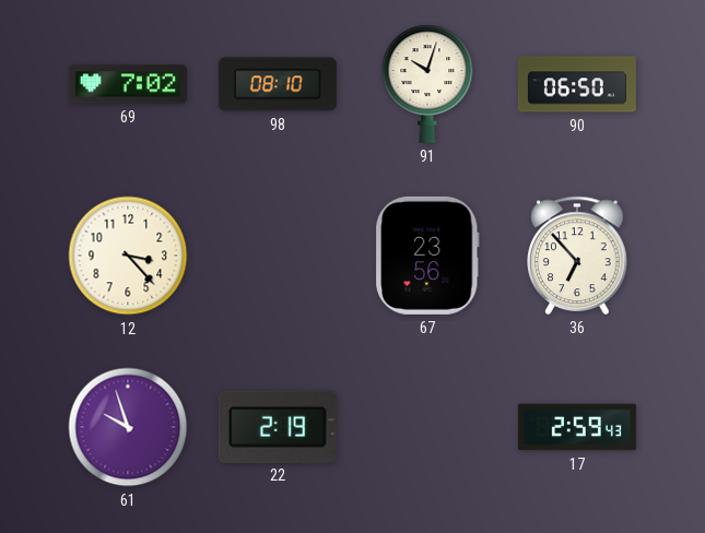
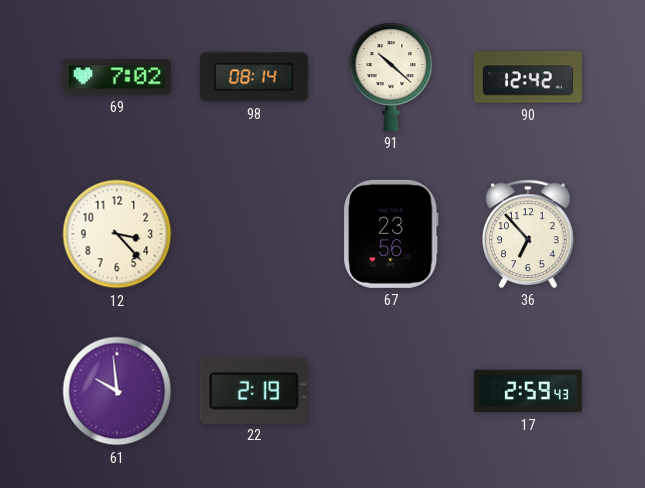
98: 08:10 -> 08:14 (254, 77)
91: 10:03 -> 10:22 (391, 77)
90: 06:50 -> 12:42 (528, 77)
61: 9:57 -> 9:59 (117, 391)
